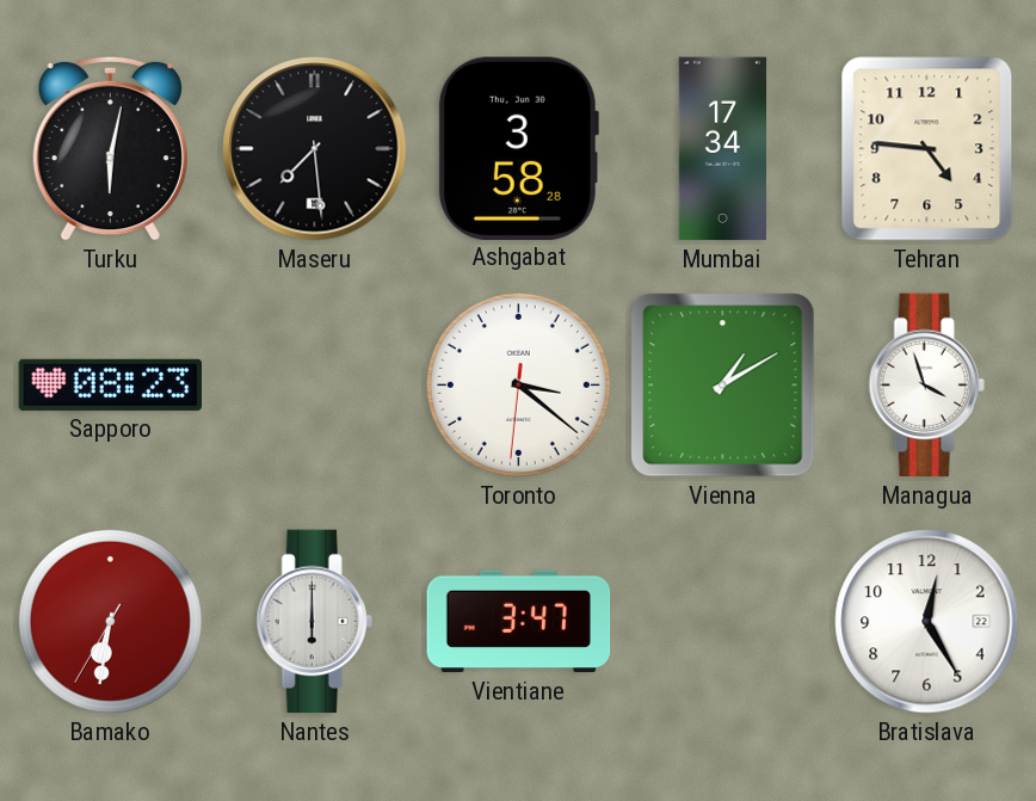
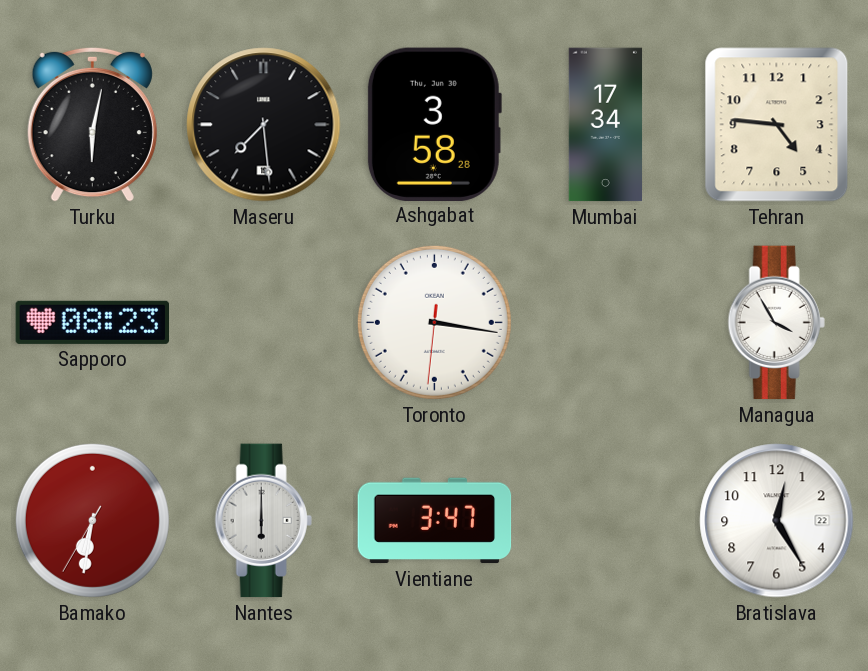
Toronto: 3:21 -> 3:16 (434, 322)
Vienna: 1:10 -> none (723, 386)
Managua: 3:57 -> 3:55 (776, 323)
